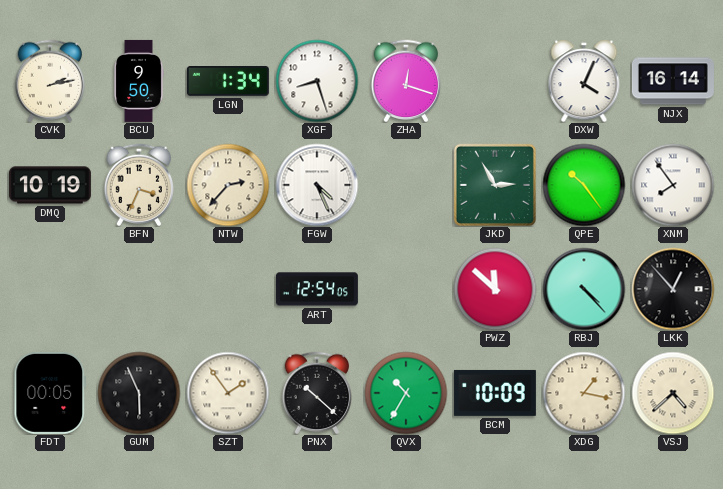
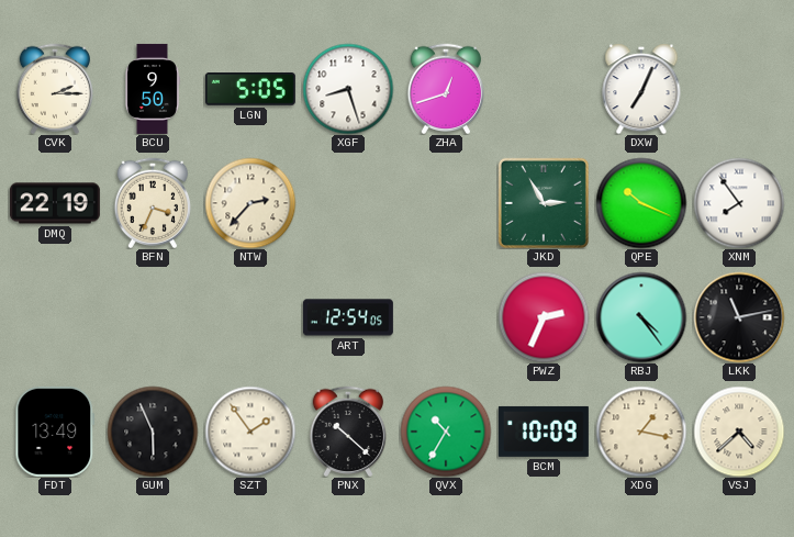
CVK: 2:13 -> 2:15 (55, 88)
LGN: 1:34 -> 5:05 (250, 90)
ZHA: 12:18 -> 12:42 (446, 88)
DXW: 4:04 -> 7:04 (641, 89)
NJX: 16:14 -> none (673, 81)
DMQ: 10:19 -> 22:19 (55, 203)
FGW: 4:26 -> none (317, 185)
QPE: 10:24 -> 10:19 (641, 203)
PWZ: 11:52 -> 2:34 (544, 317)
RBJ: 4:23 -> 4:24 (641, 317)
LKK: 12:53 -> 11:13 (739, 317)
FDT: 00:05 -> 13:49 (55, 432)
